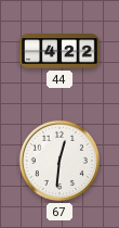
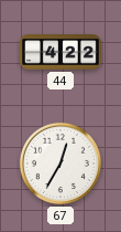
67: 12:31 -> 12:35 (61, 164)
